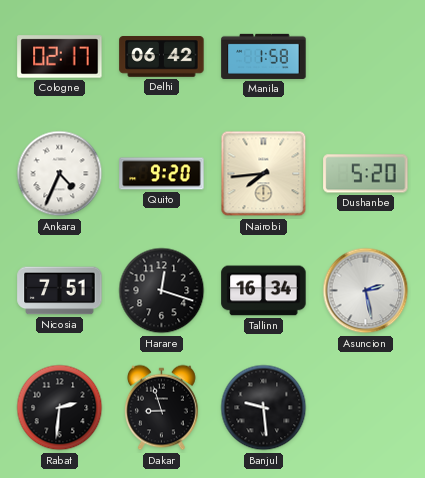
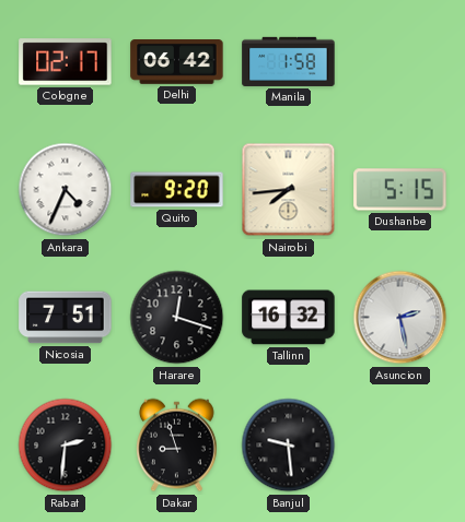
Dushanbe: 5:20 -> 5:15 (400, 190)
Tallinn: 16:34 -> 16:32 (289, 318)
